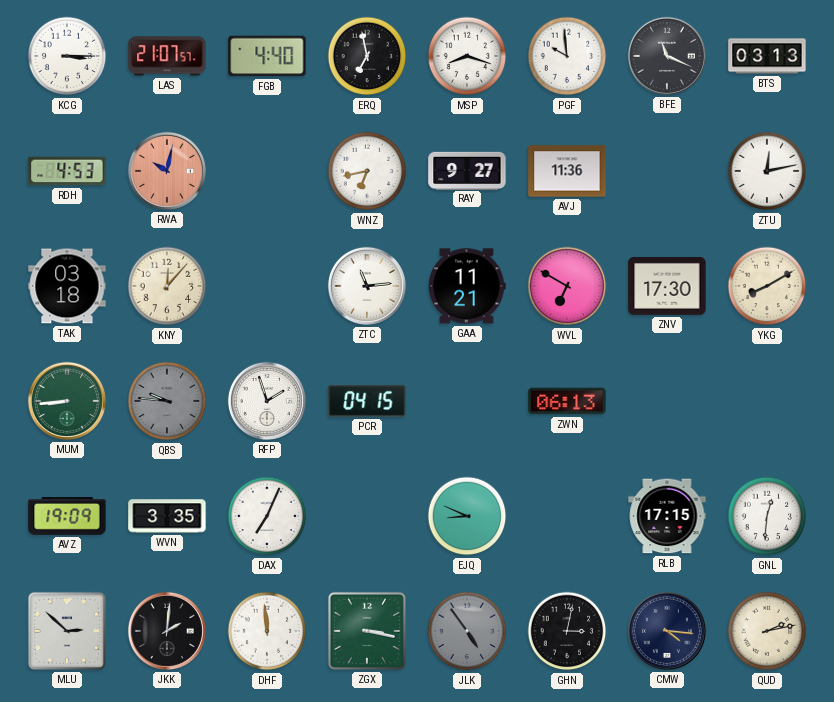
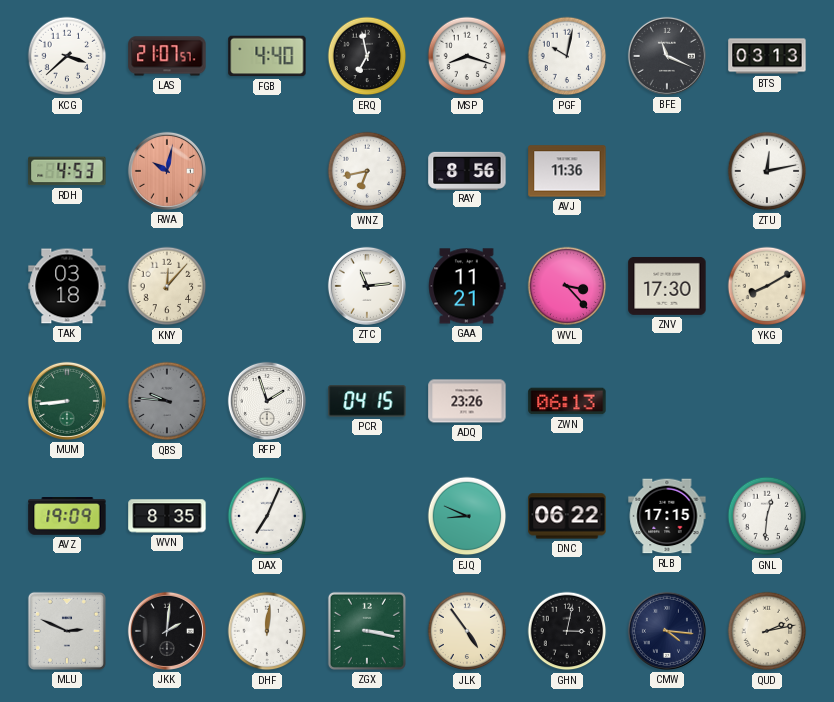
KCG: 3:15 -> 3:38 (67, 56)
PGF: 9:59 -> 10:02 (567, 56)
RAY: 9:27 -> 8:56 (467, 170)
WVL: 6:50 -> 3:23 (567, 286)
ADQ: none -> 23:26 (467, 401)
WVN: 3:35 -> 8:35 (167, 516)
DNC: none -> 06:22 (567, 516)
MLU: 2:52 -> 2:49 (67, 631)
DHF: 11:59 -> 12:01 (267, 631)
JLK dial: grey -> cream (467, 631)
